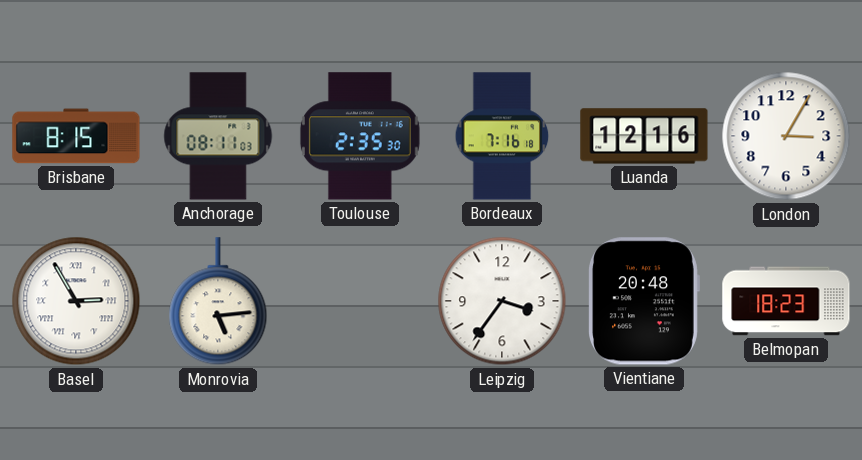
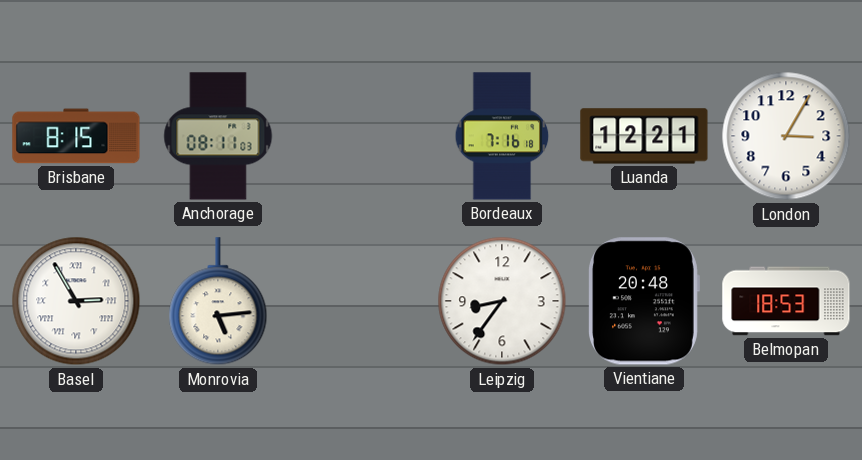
Toulouse: 2:35 -> none (360, 136)
Luanda: 12:16 -> 12:21 (644, 136)
Leipzig: 3:36 -> 8:36 (502, 301)
Belmopan: 18:23 -> 18:53 (786, 301)
